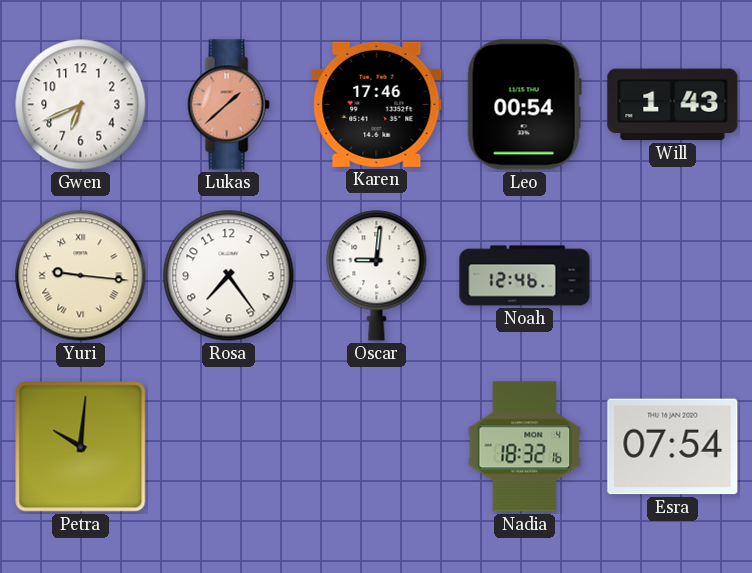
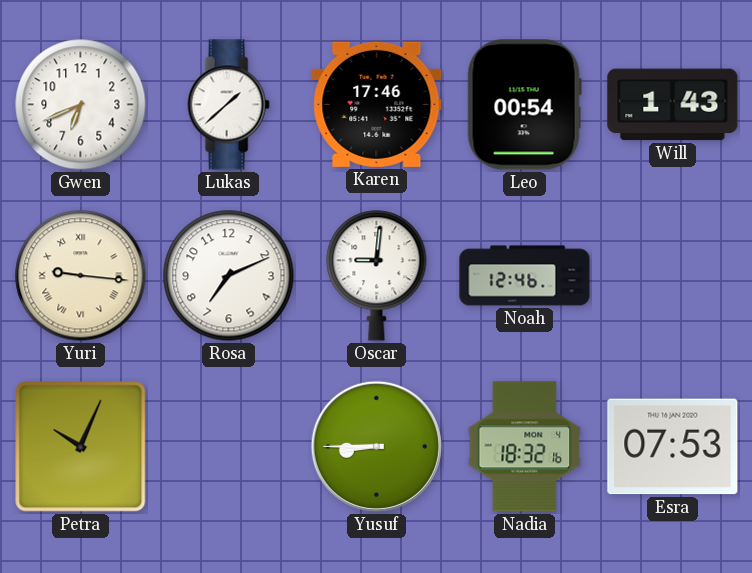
Lukas dial: salmon -> white (228, 105)
Rosa: 7:24 -> 7:11 (229, 276)
Petra: 10:01 -> 10:04 (81, 447)
Yusuf: none -> 8:45 (376, 446)
Esra: 07:54 -> 07:53 (673, 447)
